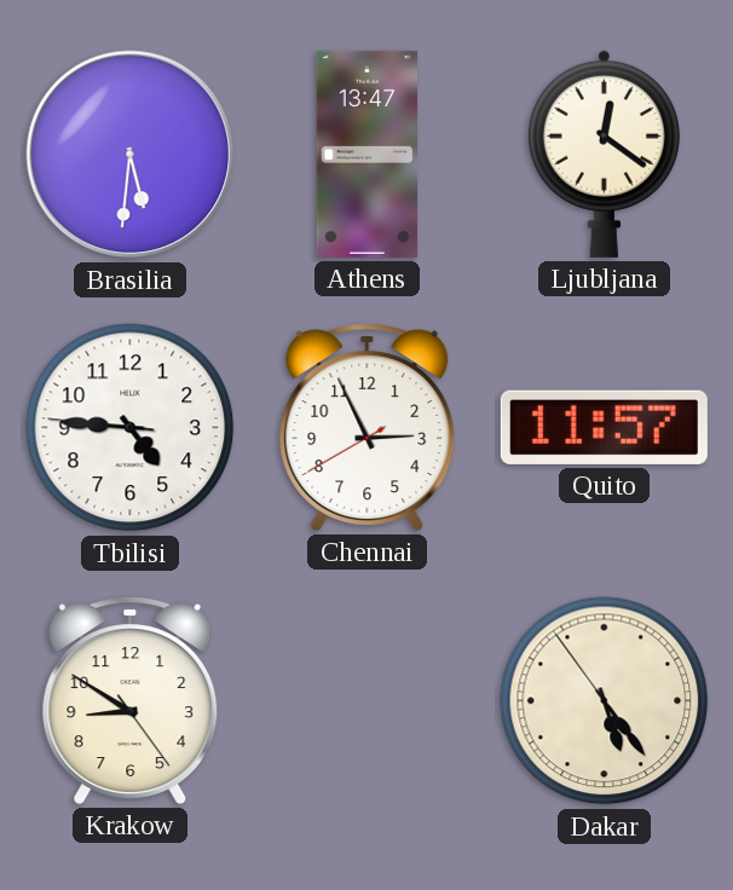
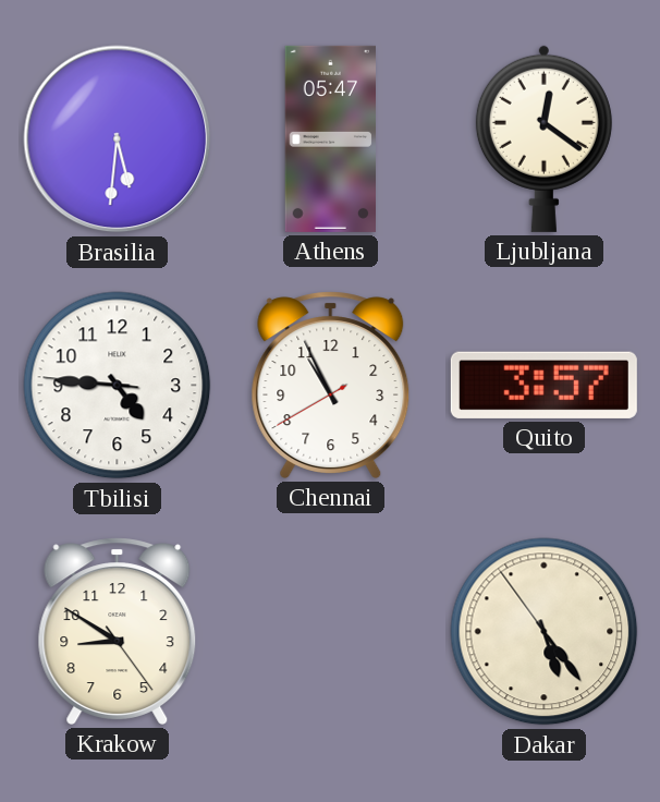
Athens: 13:47 -> 05:47 (330, 138)
Chennai: 2:55 -> 10:55 (331, 385)
Quito: 11:57 -> 3:57 (543, 385)
